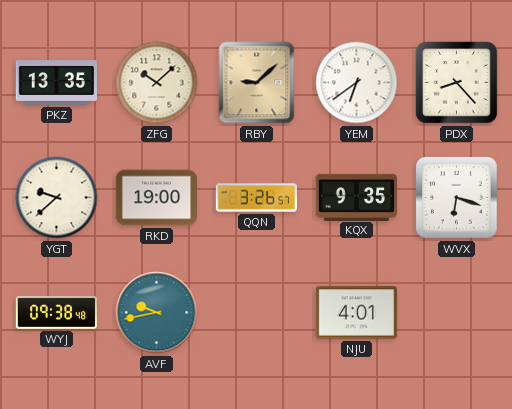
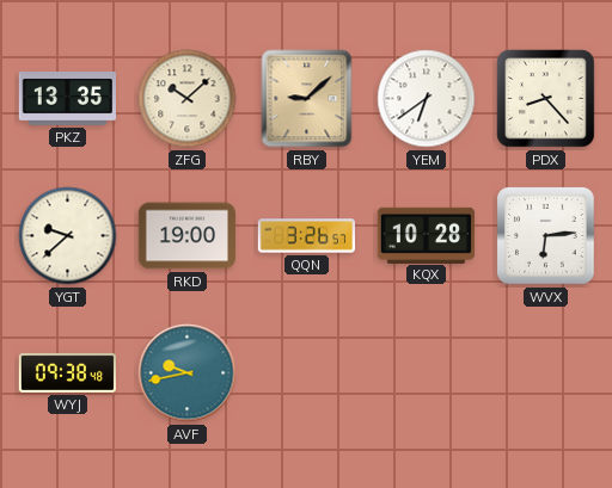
KQX: 9:35 -> 10:28 (426, 235)
WVX: 6:18 -> 6:14 (546, 236)
NJU: 4:01 -> none (356, 313)
